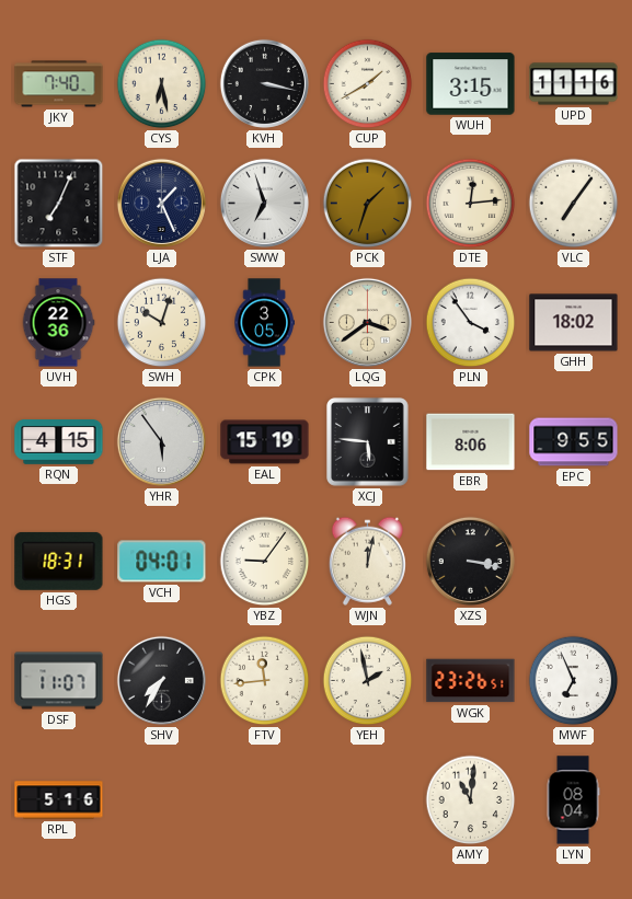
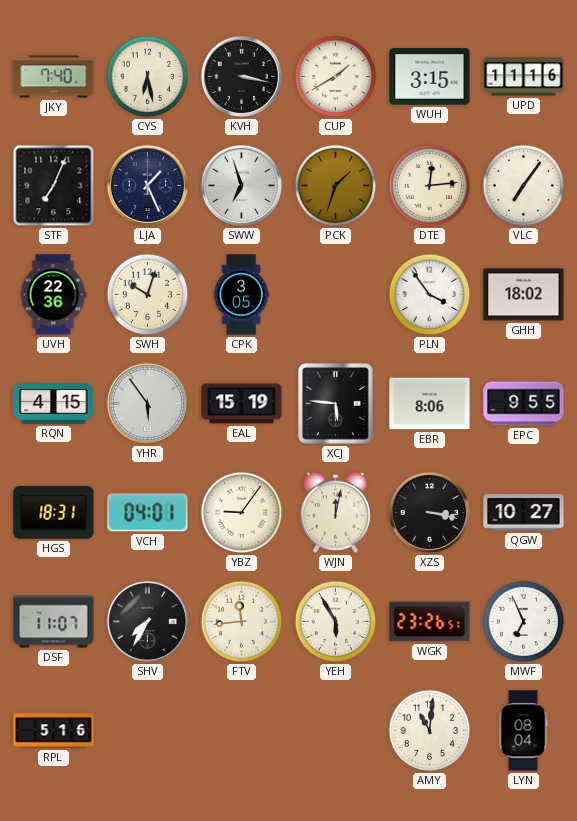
LQG: 3:39 -> none (367, 322)
QGW: none -> 10:27 (524, 513)
YEH: 1:58 -> 5:55 (336, 622)
